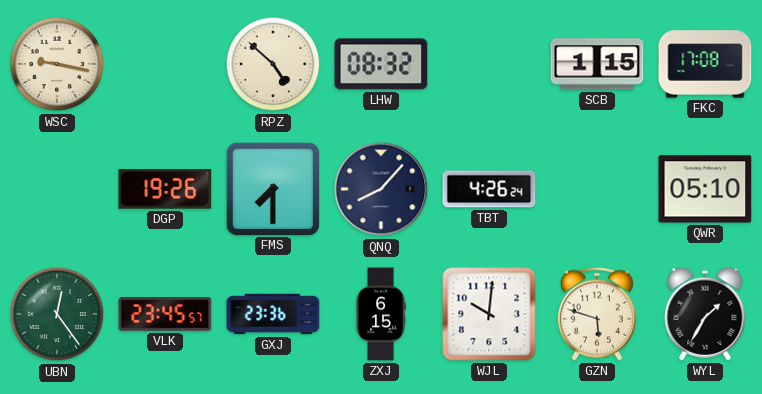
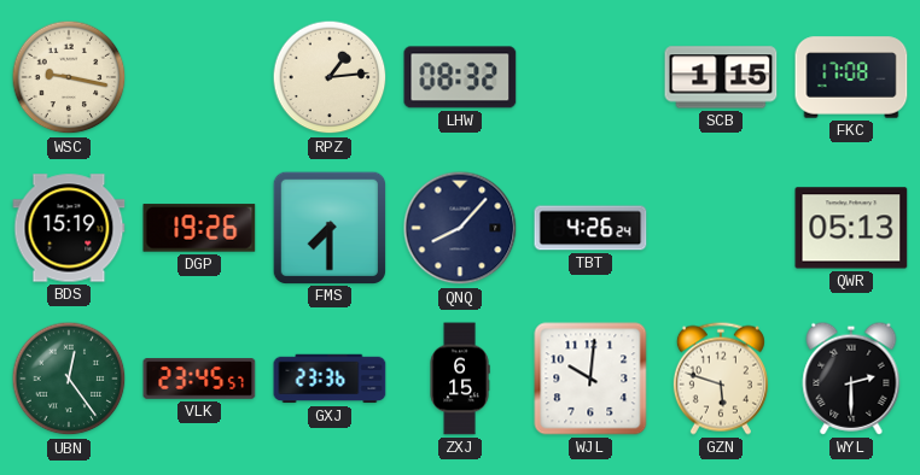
RPZ: 4:52 -> 1:14 (330, 77)
BDS: none -> 15:19 (69, 228)
QWR: 05:10 -> 05:13 (851, 228)
WYL: 1:35 -> 2:30 (851, 379)
